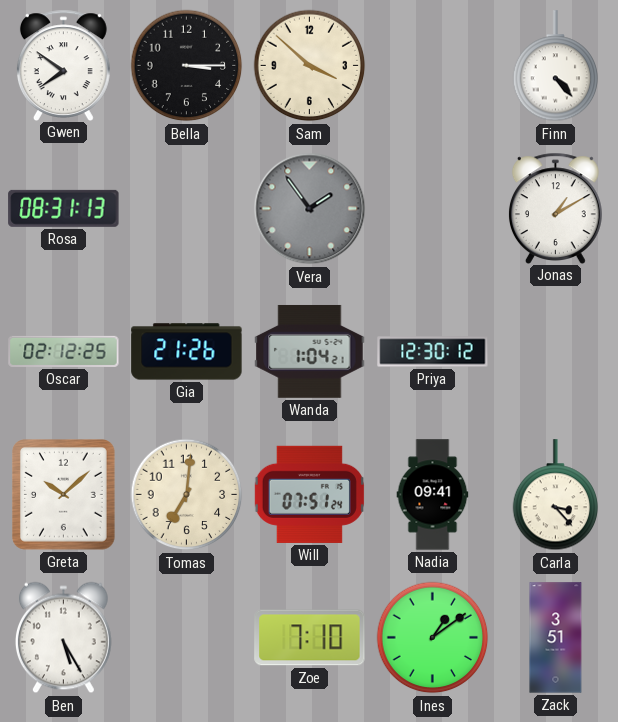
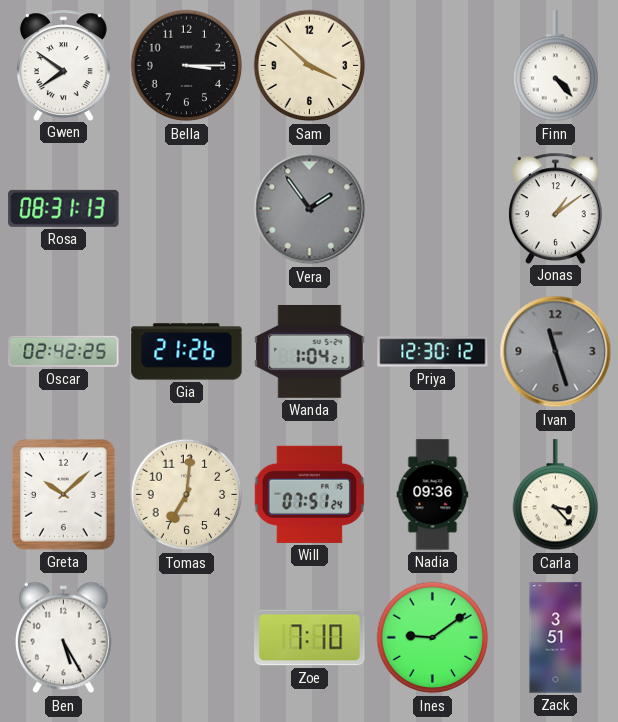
Jonas: 1:10 -> 1:09 (555, 208)
Oscar: 02:12 -> 02:42 (64, 351)
Ivan: none -> 11:27 (556, 352)
Nadia: 09:41 -> 09:36 (433, 495)
Ines: 1:09 -> 9:09 (433, 638)
